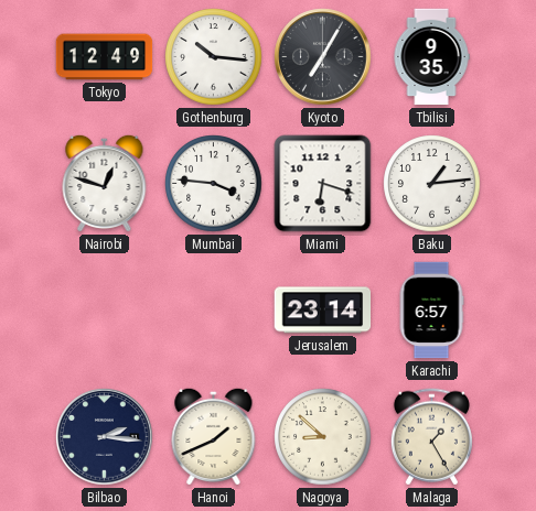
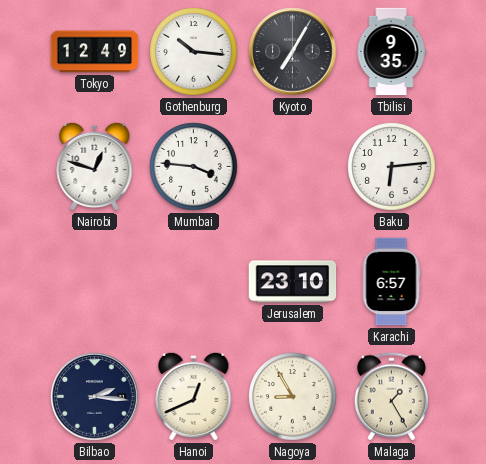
Miami: 6:18 -> none (323, 184)
Baku: 1:14 -> 6:14 (392, 167)
Jerusalem: 23:14 -> 23:10 (293, 282)
Hanoi: 1:41 -> 12:41 (194, 396)
Nagoya: 8:52 -> 8:55 (293, 397)
